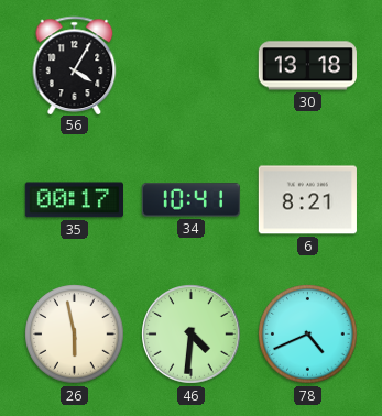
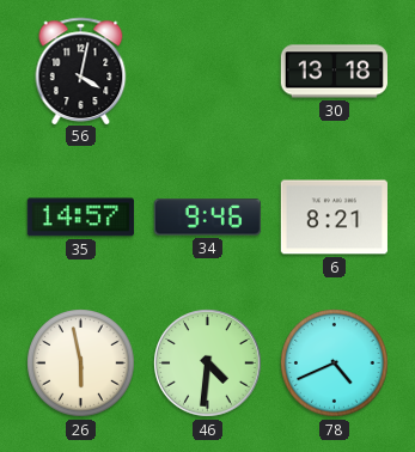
56: 4:05 -> 4:02 (81, 71)
35: 00:17 -> 14:57 (80, 218)
34: 10:41 -> 9:46 (207, 218)
